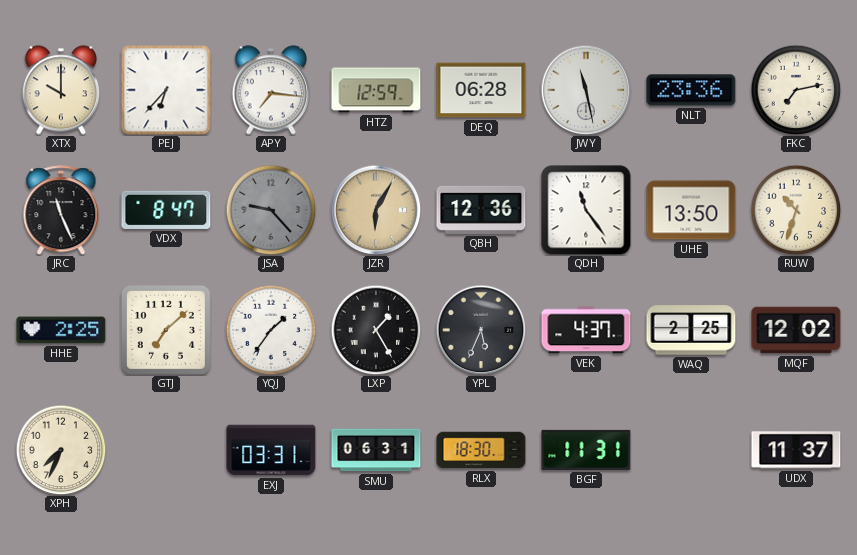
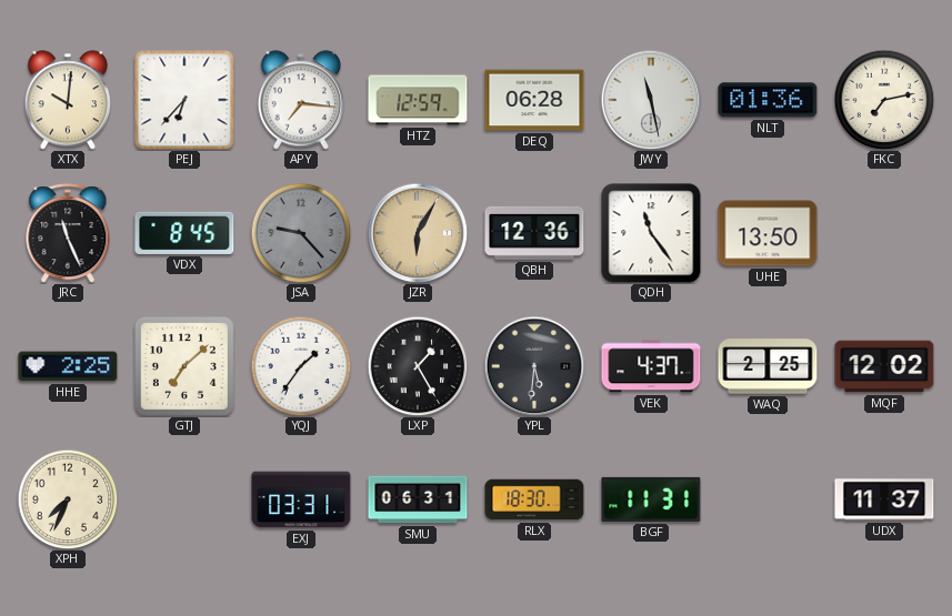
XTX: 10:00 -> 10:01 (68, 100)
NLT: 23:36 -> 01:36 (768, 100)
VDX: 8:47 -> 8:45 (184, 233)
RUW: 10:33 -> none (796, 210)
YPL: 5:34 -> 5:31 (534, 366)
